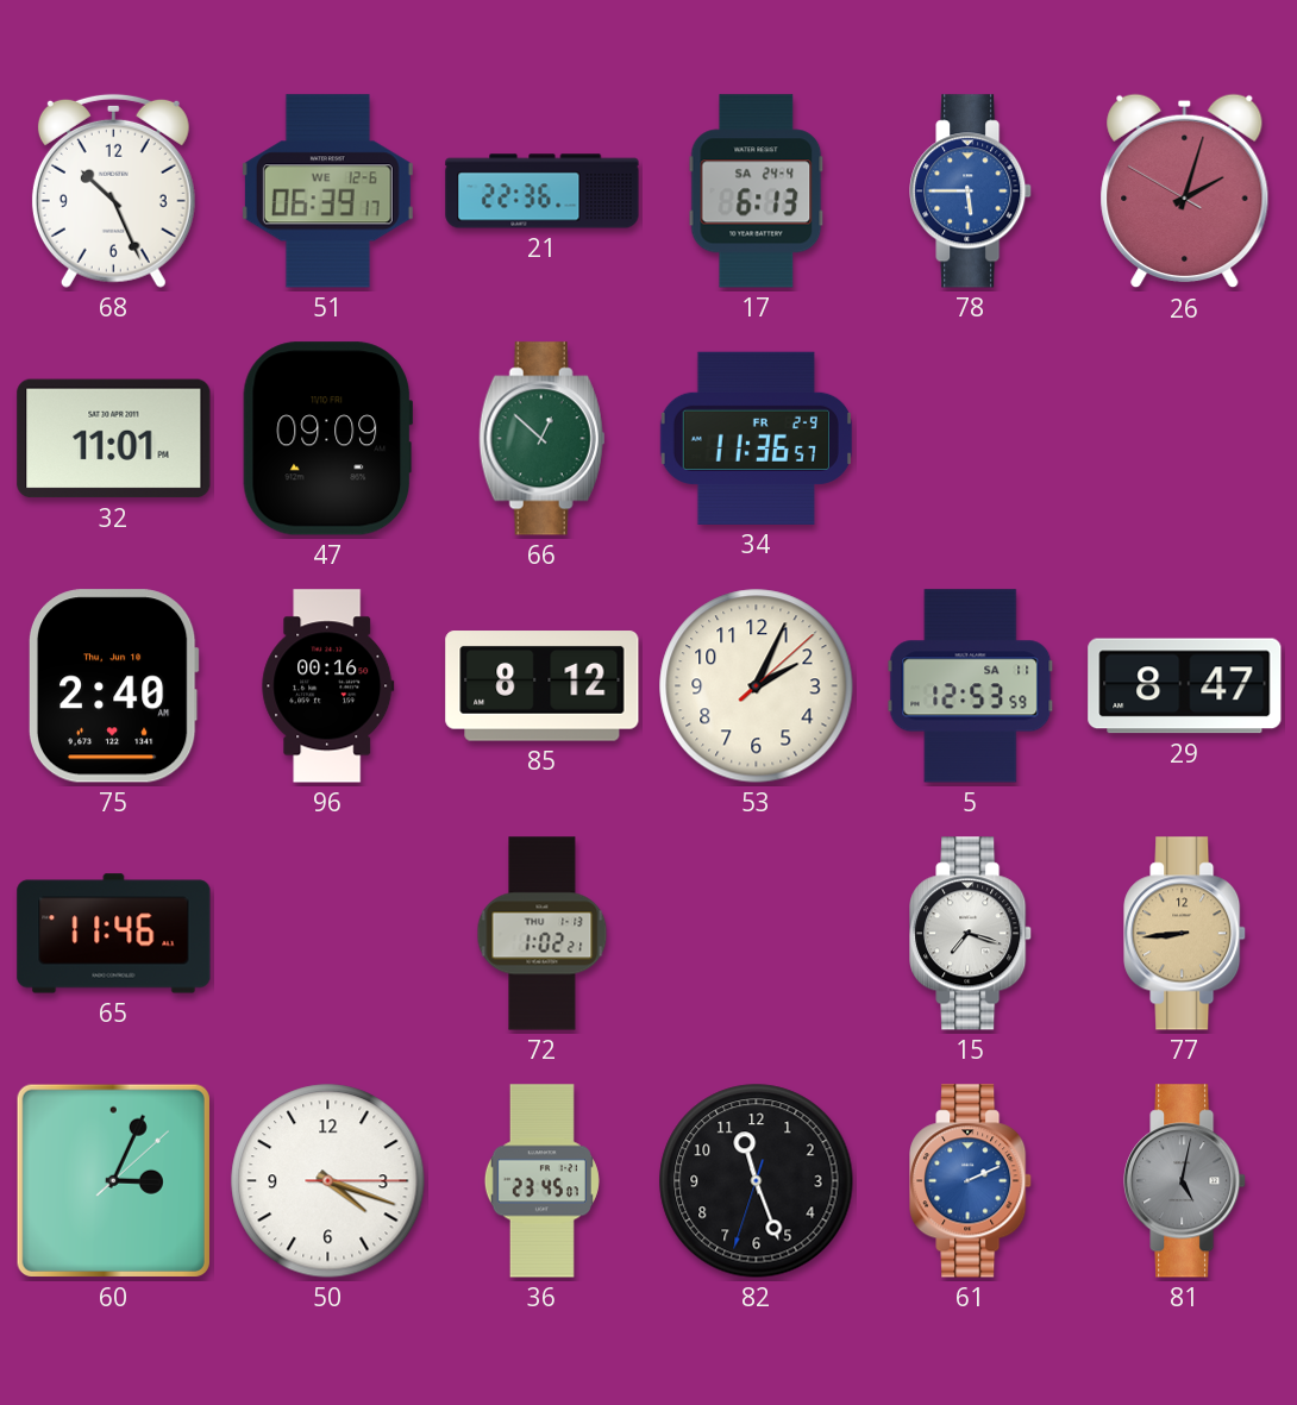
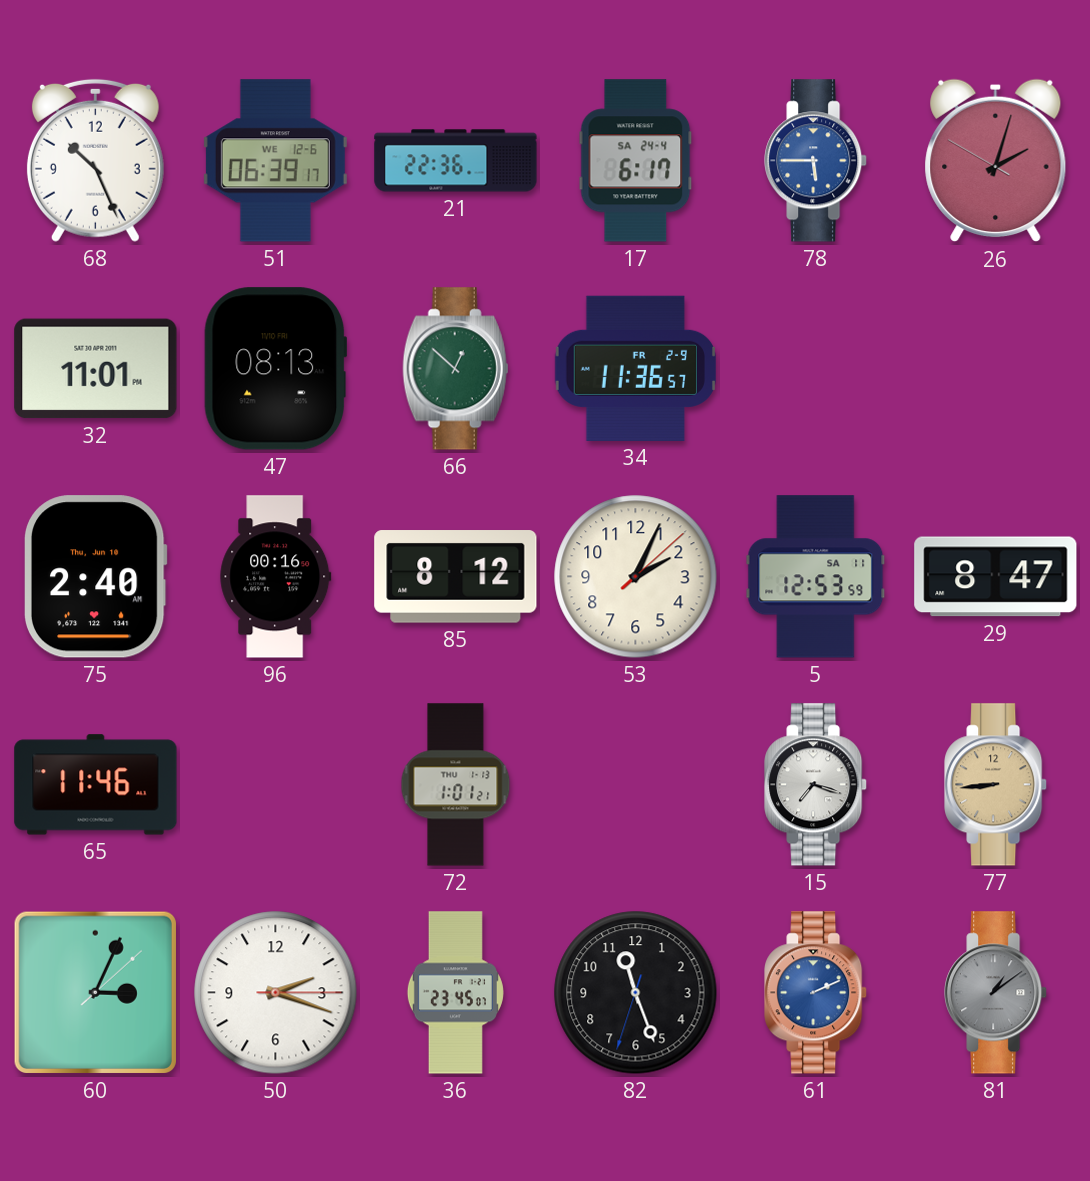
17: 6:13 -> 6:17 (636, 161)
47: 09:09 -> 08:13 (275, 369)
72: 1:02 -> 1:01 (456, 785)
50: 4:18 -> 2:18 (276, 993)
81: 5:02 -> 1:09 (996, 993)
